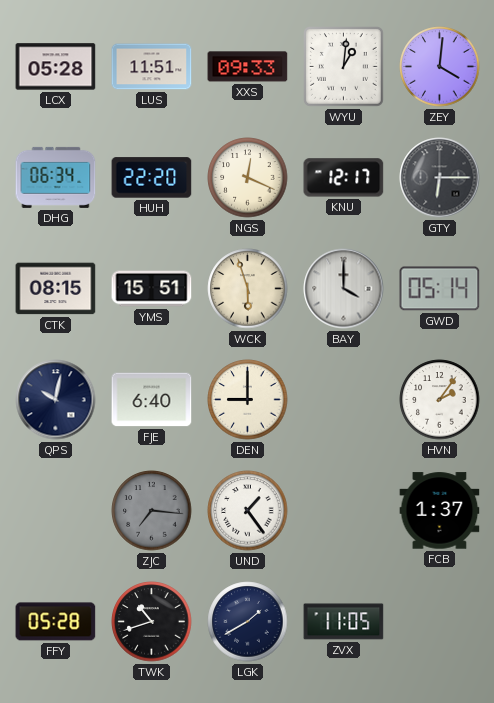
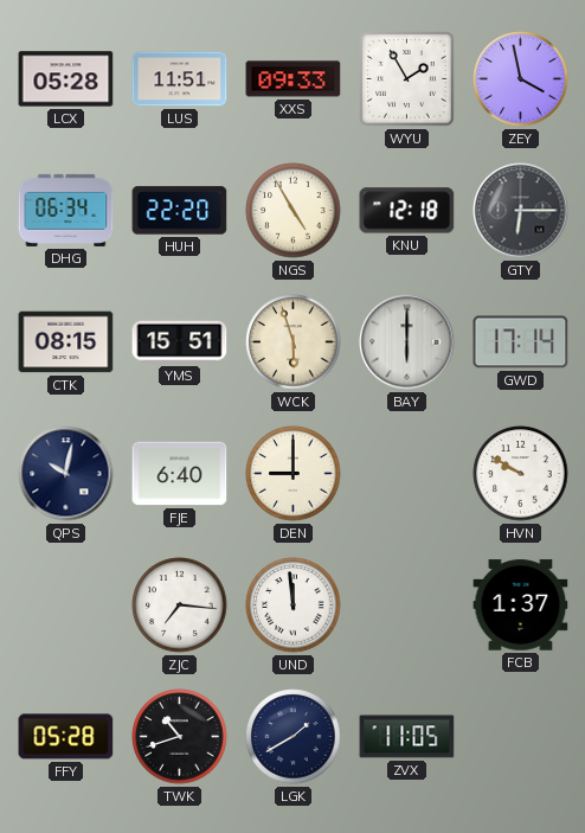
WYU: 1:01 -> 1:55 (407, 79)
ZEY: 4:01 -> 3:58 (521, 79)
NGS: 12:19 -> 4:55 (294, 211)
KNU: 12:17 -> 12:18 (407, 211)
BAY: 4:00 -> 6:00 (407, 342)
GWD: 05:14 -> 17:14 (521, 342)
HVN: 2:06 -> 9:50 (521, 474)
ZJC dial: grey -> white (180, 605)
UND: 1:24 -> 11:59 (294, 605)
